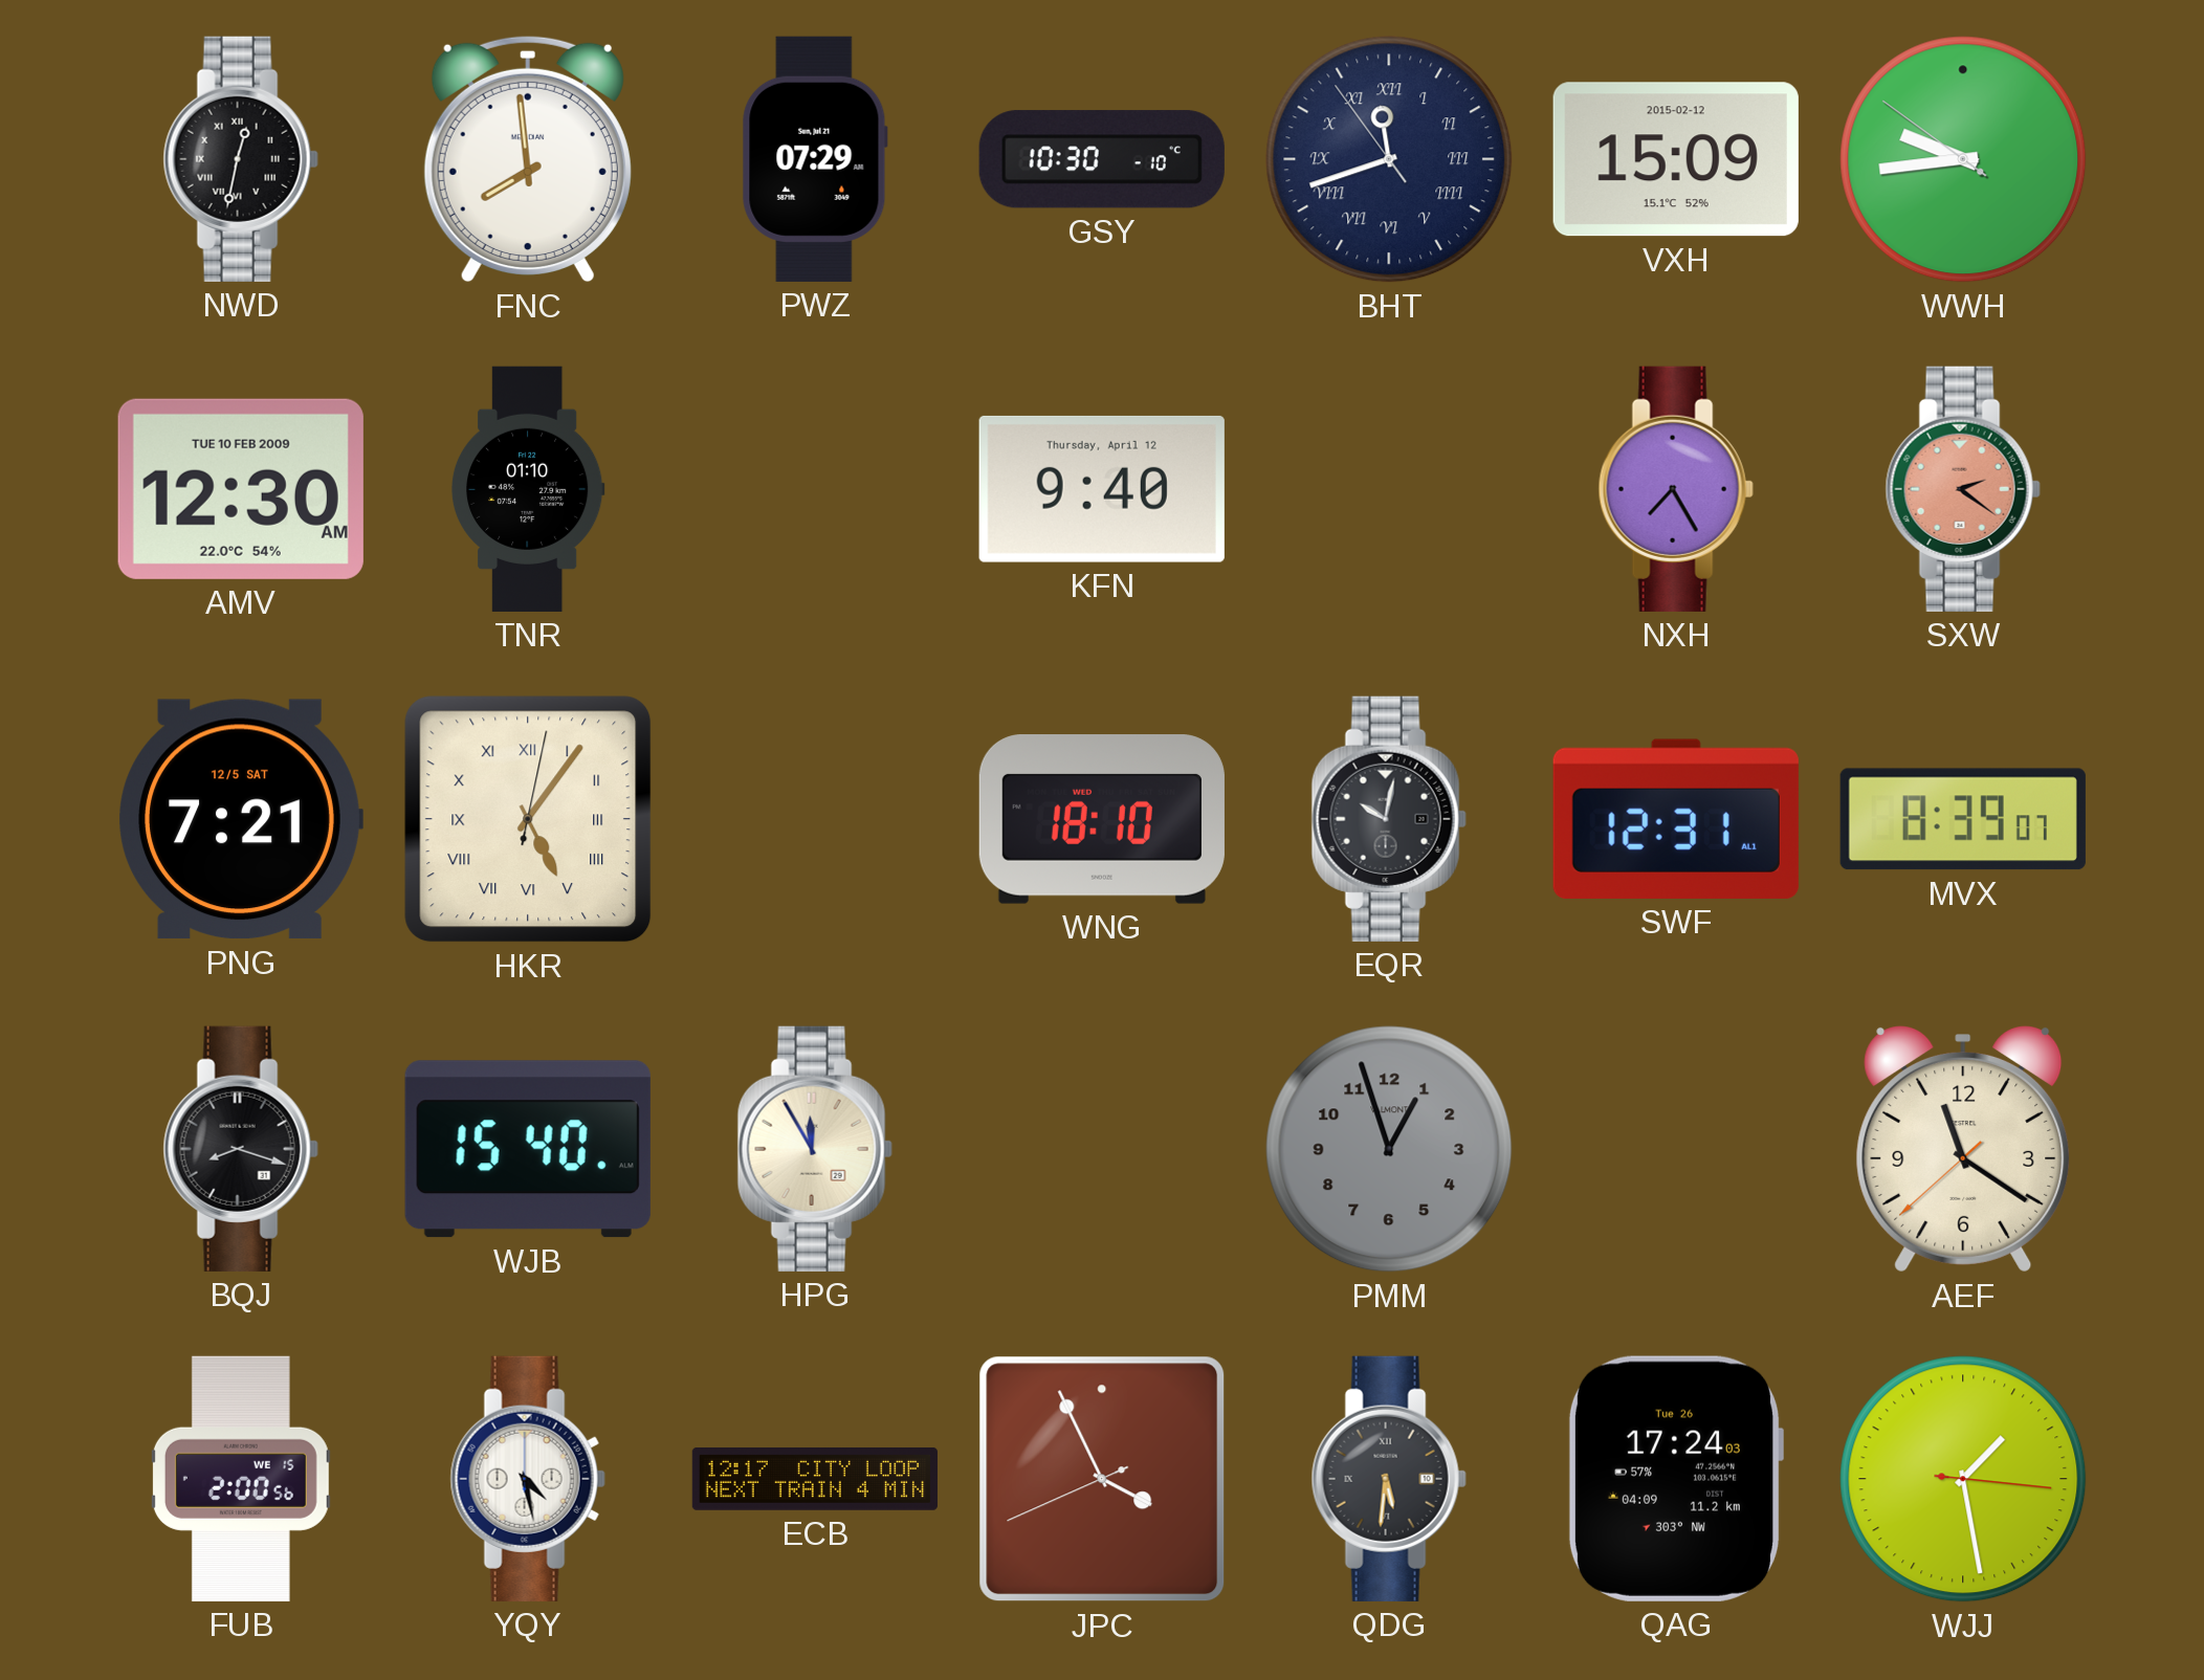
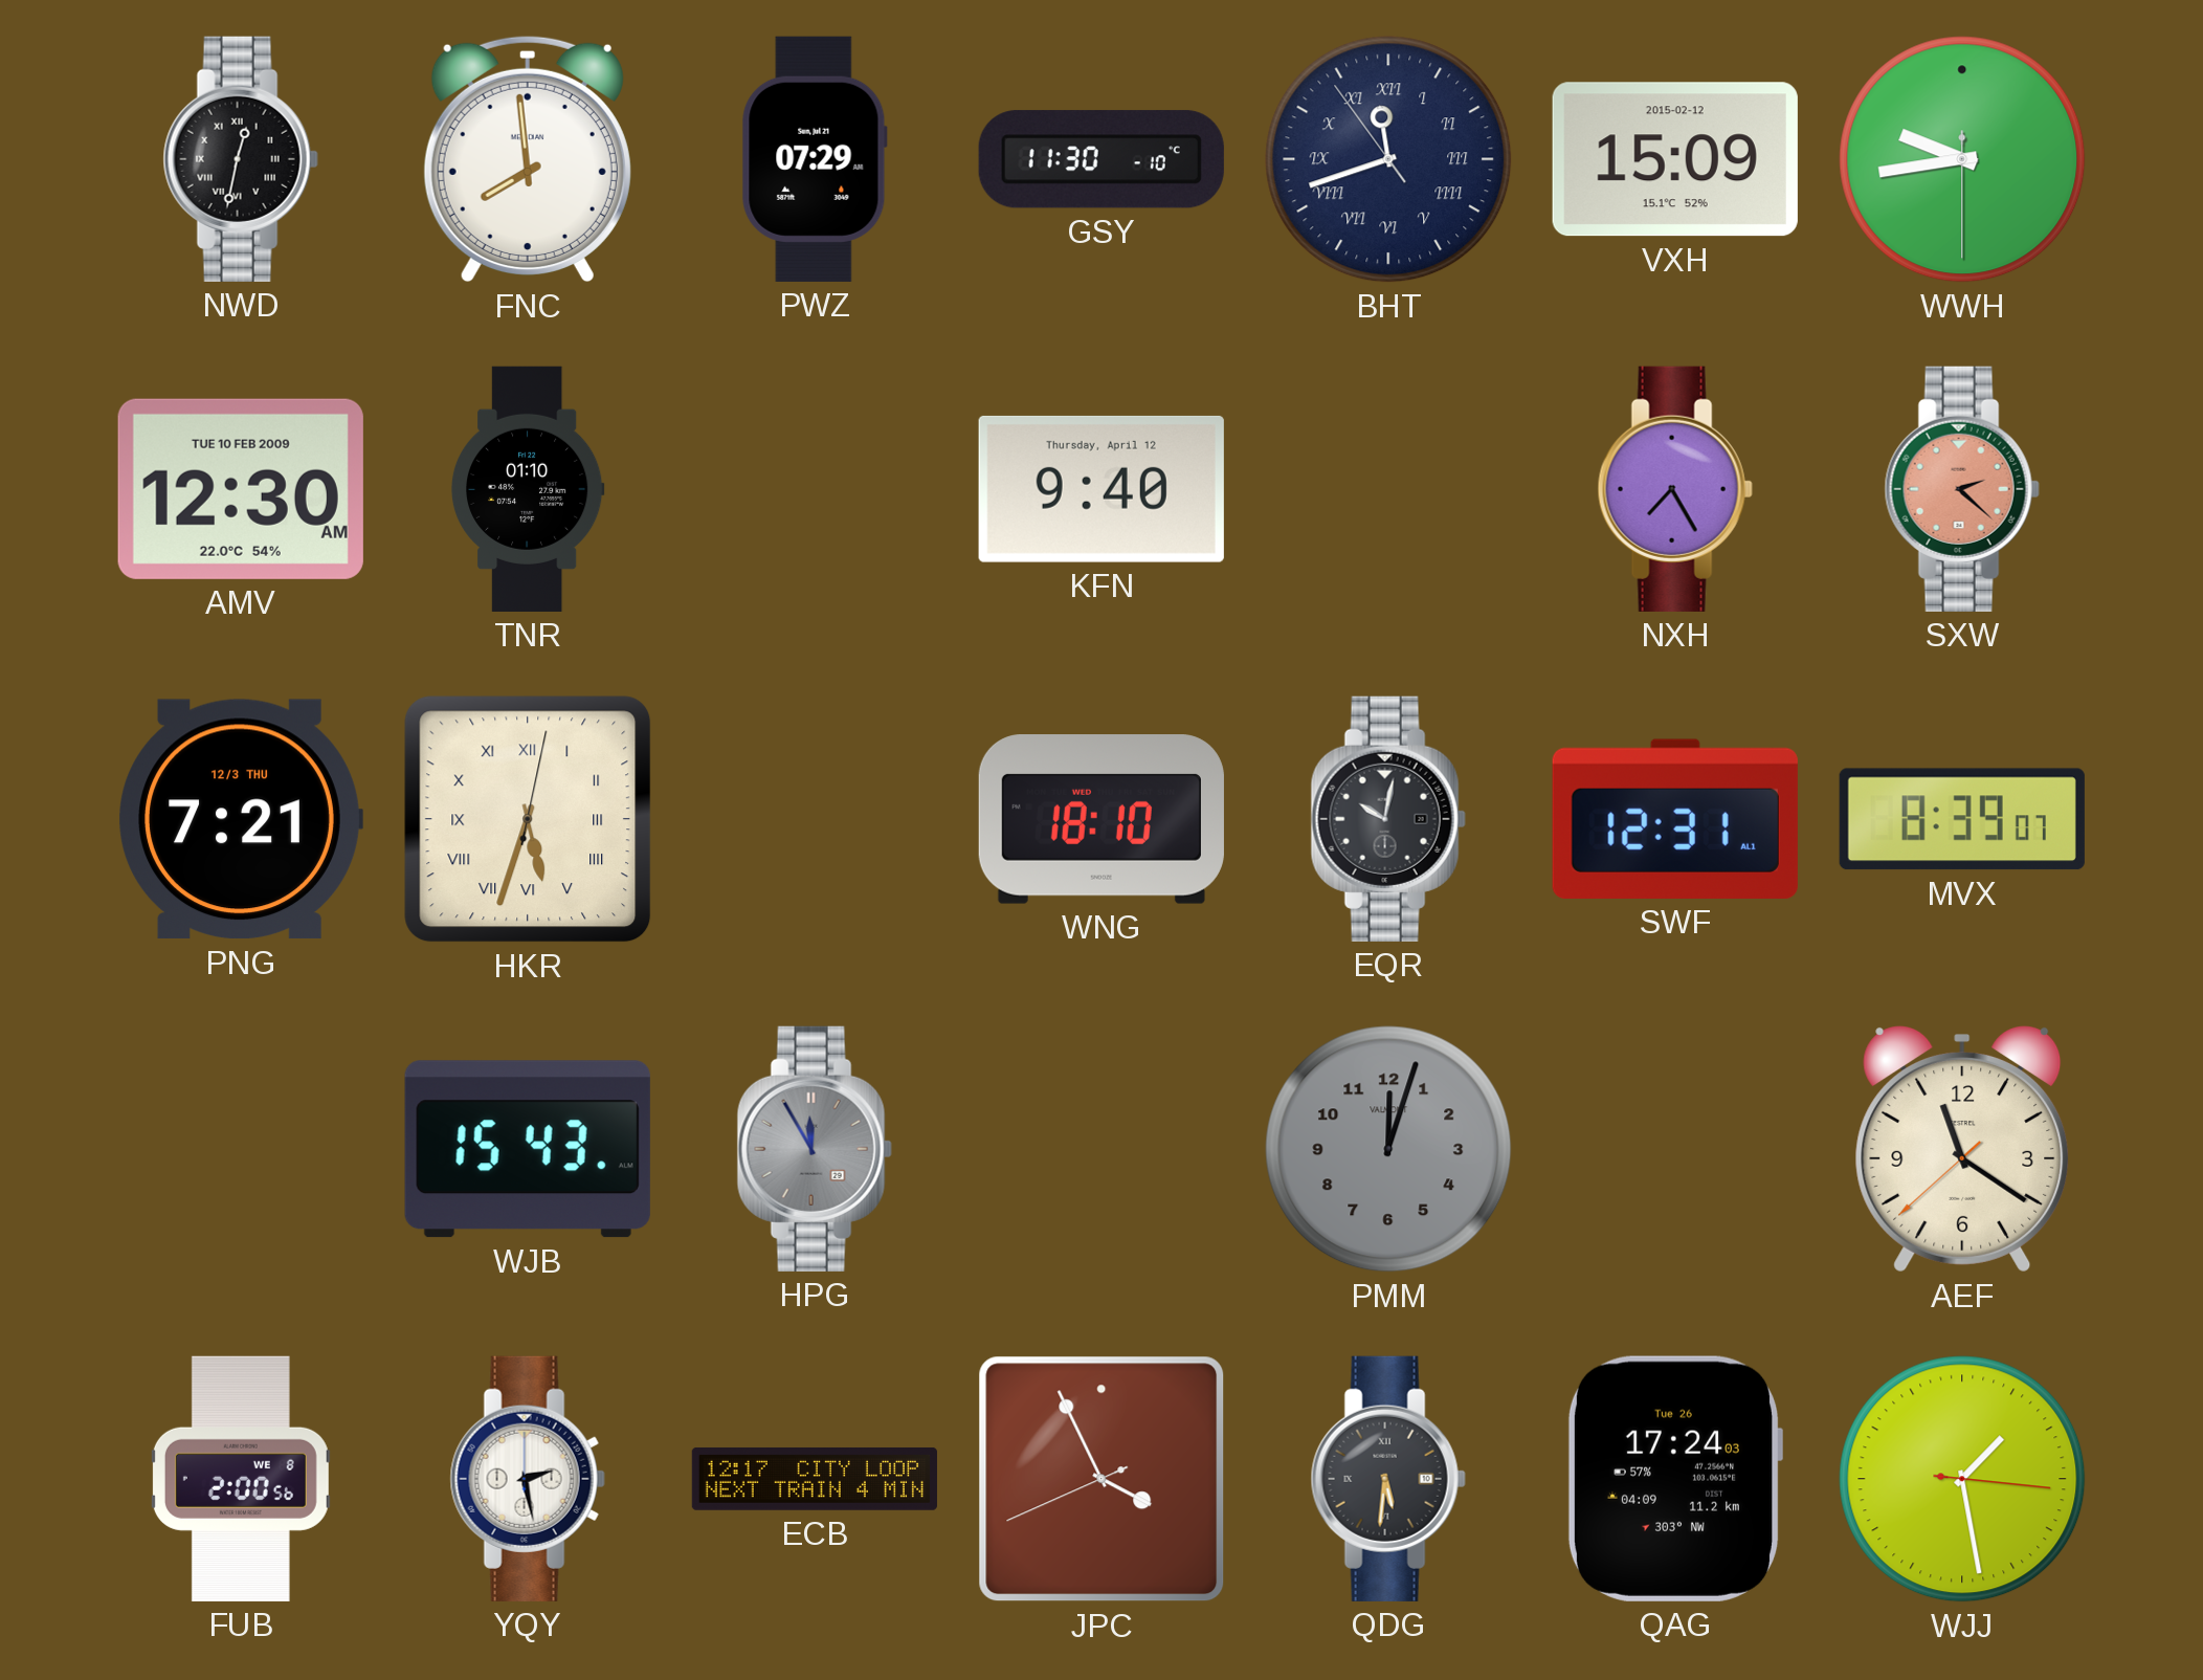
GSY: 10:30 -> 11:30 (1101, 159)
WWH: 9:43:51 -> 9:43:30 (1962, 159)
SXW: 2:21 -> 2:22 (1962, 489)
PNG date: 12/5 SAT -> 12/3 THU (241, 819)
HKR: 5:06 -> 5:33 (528, 819)
BQJ: 8:18 -> none (241, 1149)
WJB: 15:40 -> 15:43 (528, 1149)
HPG dial: cream -> grey (815, 1149)
PMM: 12:57 -> 12:03 (1388, 1149)
FUB date: WE 15 -> WE 8 (241, 1479)
YQY: 4:28 -> 2:28 (528, 1479)
